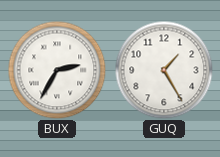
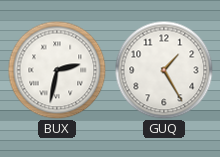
BUX: 2:35 -> 2:32 (57, 70)
